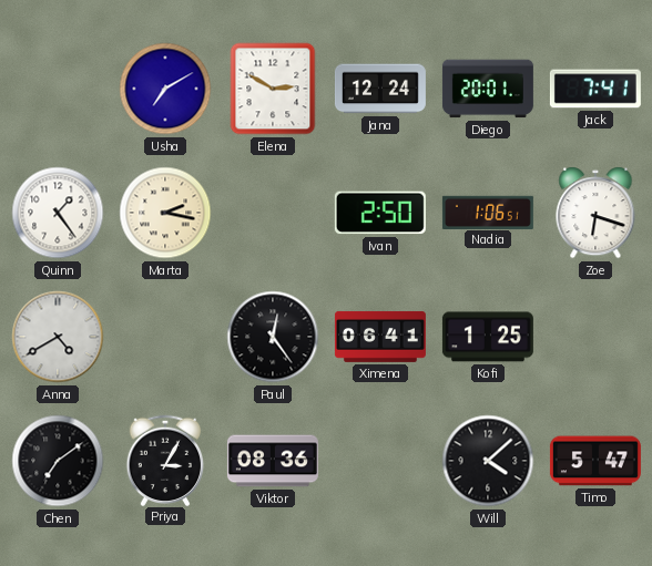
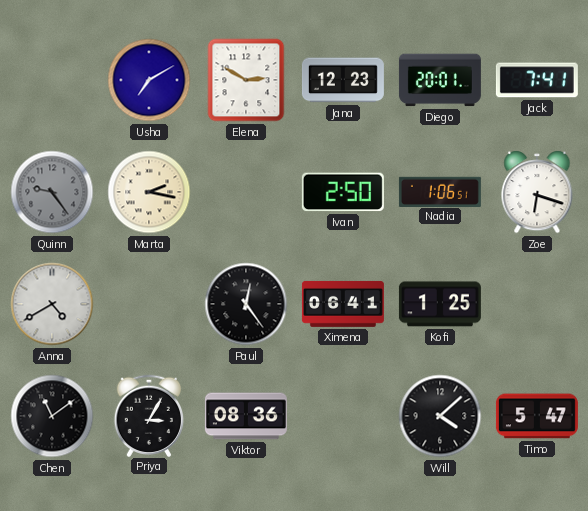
Jana: 12:24 -> 12:23 (343, 80)
Quinn: 1:24 -> 9:24 (52, 192)
Quinn dial: white -> grey (52, 192)
Chen: 7:09 -> 11:09 (52, 416)
